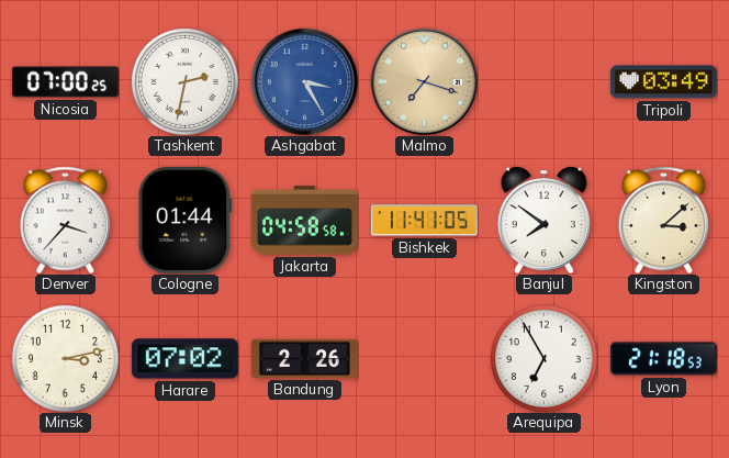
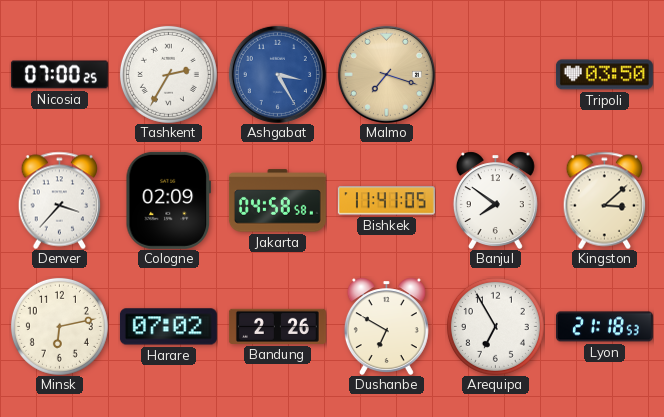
Tashkent: 2:32 -> 2:35 (168, 74)
Tripoli: 03:49 -> 03:50 (604, 75)
Cologne: 01:44 -> 02:09 (168, 200)
Minsk: 3:13 -> 6:13 (59, 326)
Dushanbe: none -> 6:50 (386, 326)
